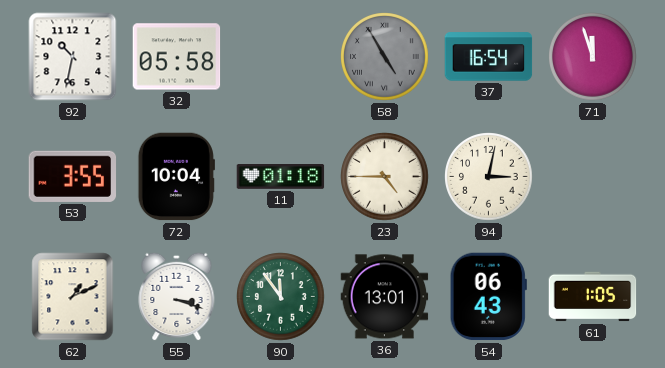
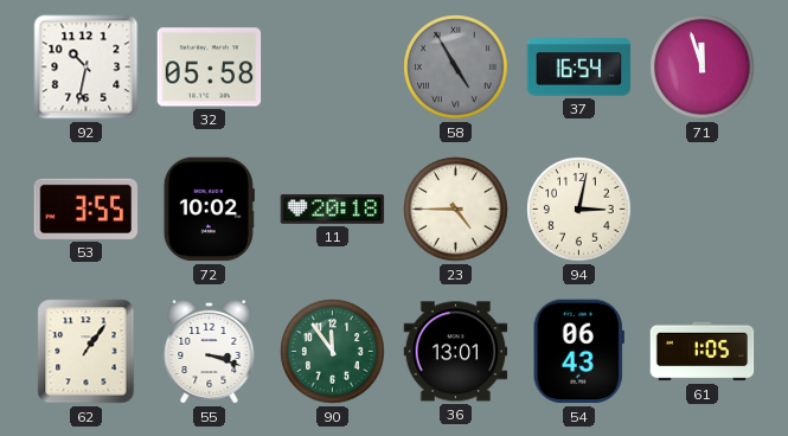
72: 10:04 -> 10:02 (209, 210)
11: 01:18 -> 20:18 (333, 210)
62: 1:11 -> 1:06 (87, 352)
